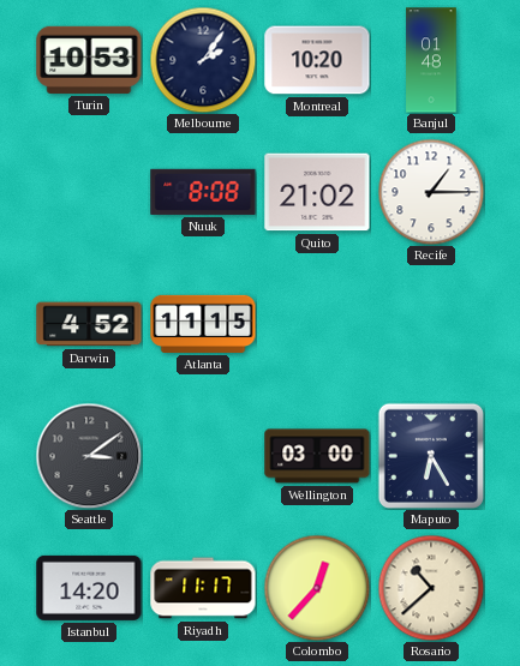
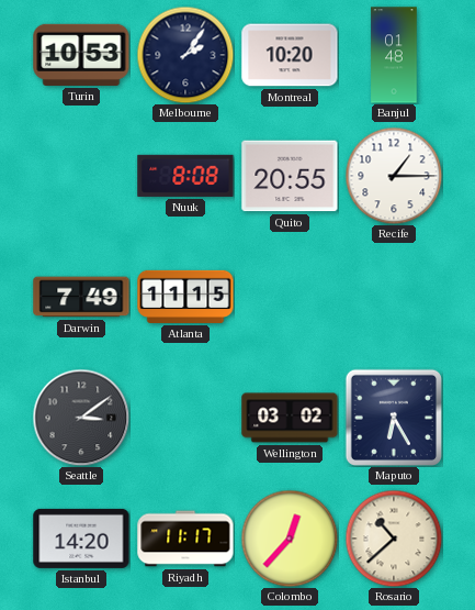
Quito: 21:02 -> 20:55 (290, 176)
Darwin: 4:52 -> 7:49 (81, 297)
Wellington: 03:00 -> 03:02 (290, 418)
